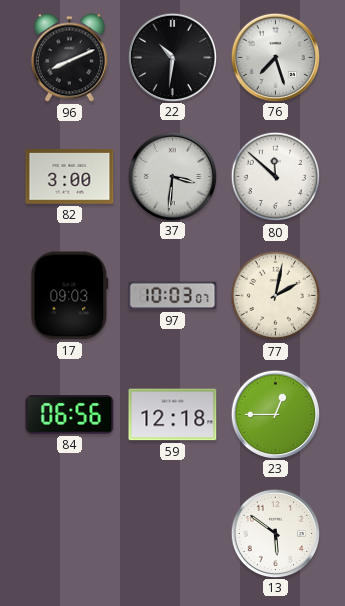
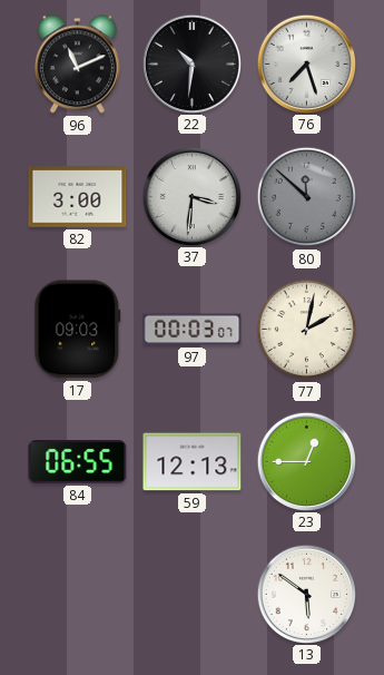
96: 8:11 -> 11:11 (77, 65)
80 dial: white -> grey (307, 197)
97: 10:03 -> 00:03 (193, 330)
84: 06:56 -> 06:55 (78, 462)
59: 12:18 -> 12:13 (193, 462)
